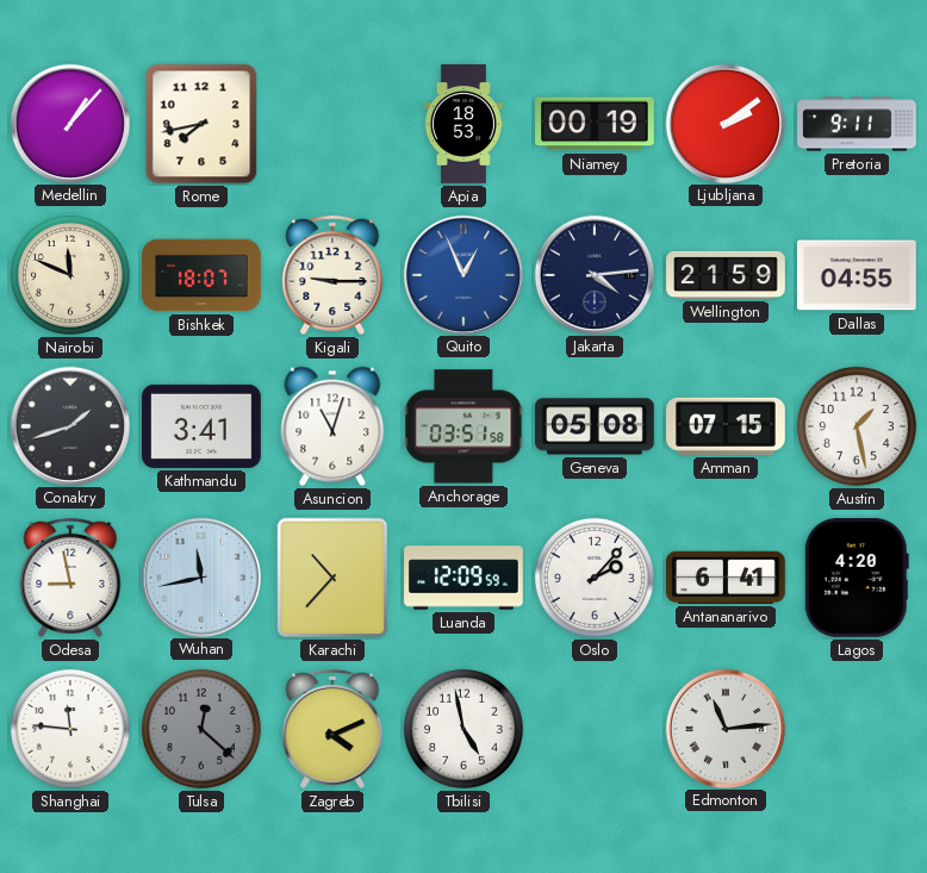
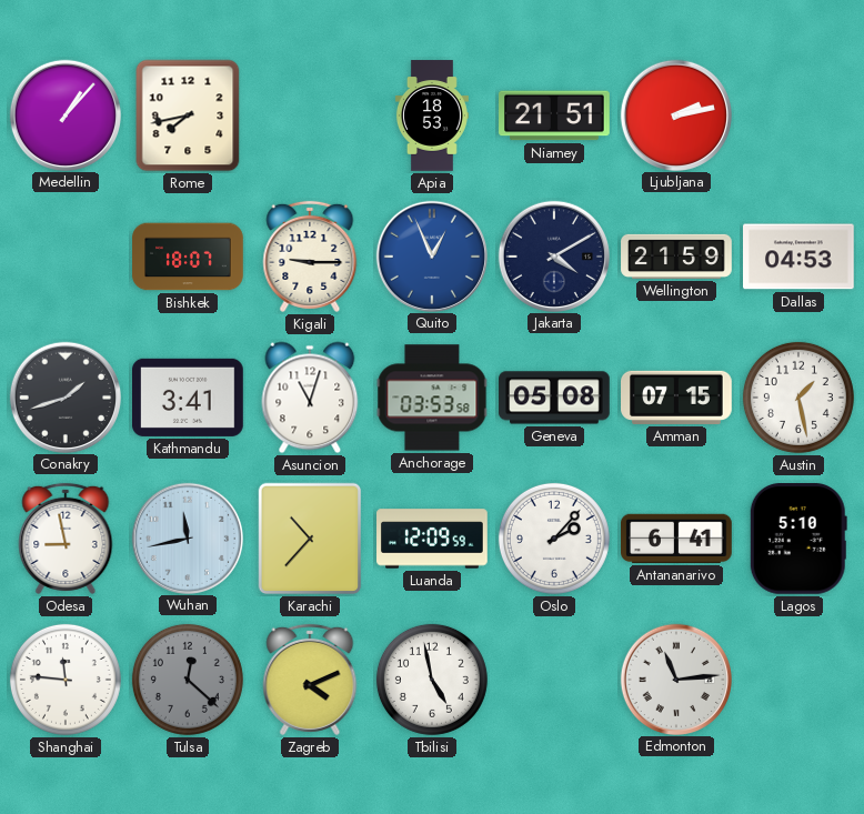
Niamey: 00:19 -> 21:51 (554, 115)
Ljubljana: 2:09 -> 2:13 (675, 114)
Pretoria: 9:11 -> none (857, 124)
Nairobi: 11:49 -> none (70, 275)
Jakarta: 4:14 -> 4:10 (553, 255)
Dallas: 04:55 -> 04:53 (800, 257)
Anchorage: 03:51 -> 03:53 (432, 398)
Lagos: 4:20 -> 5:10 (798, 540)
